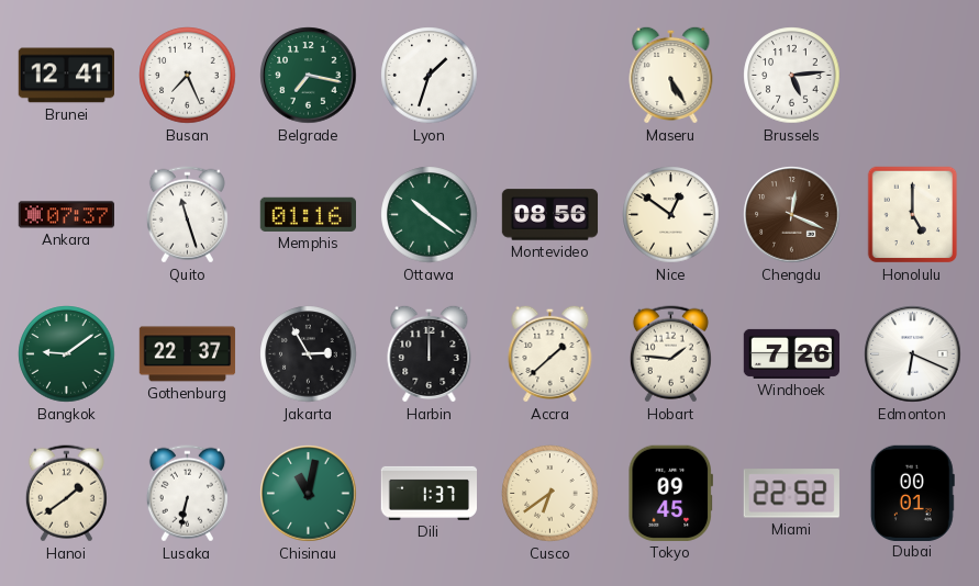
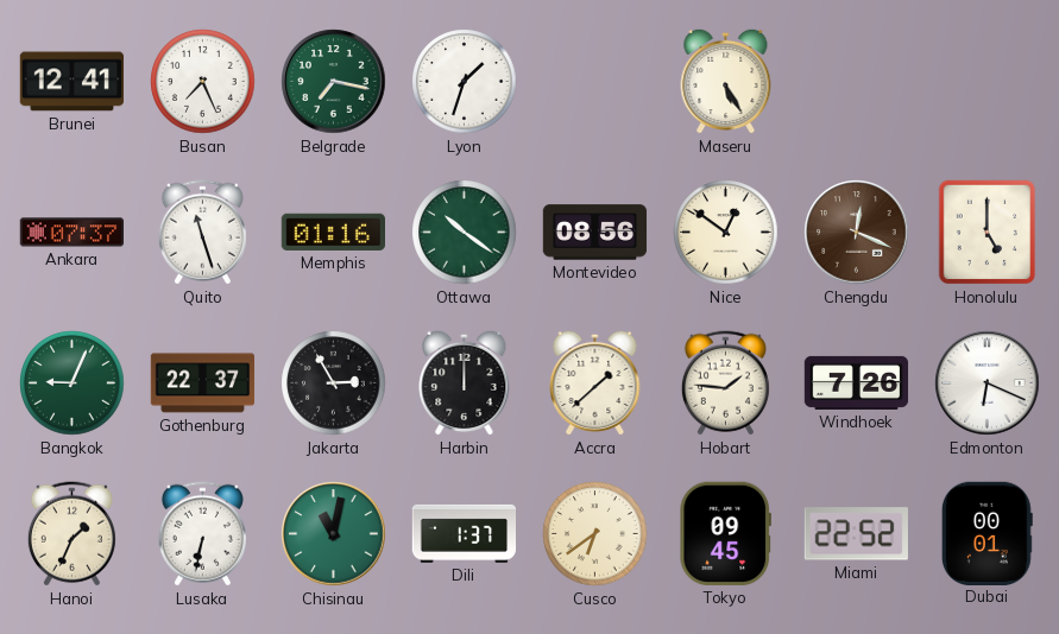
Brussels: 5:14 -> none (792, 76)
Bangkok: 9:09 -> 9:04 (73, 383)
Hanoi: 1:39 -> 1:34 (71, 534)
